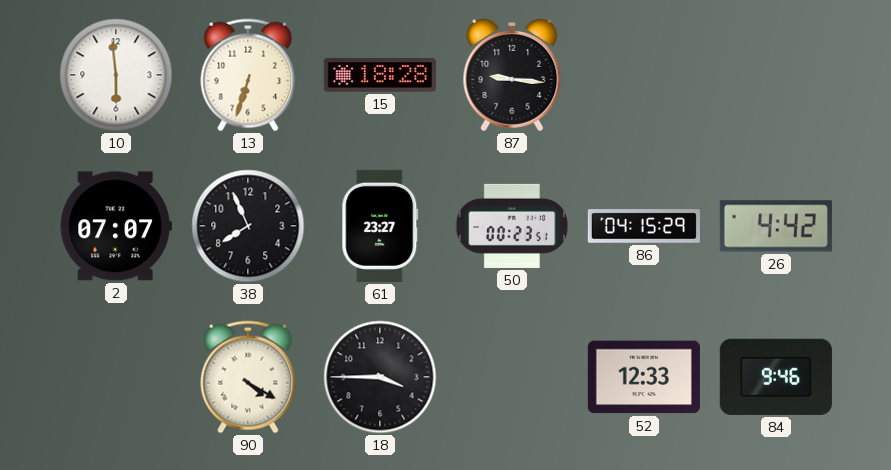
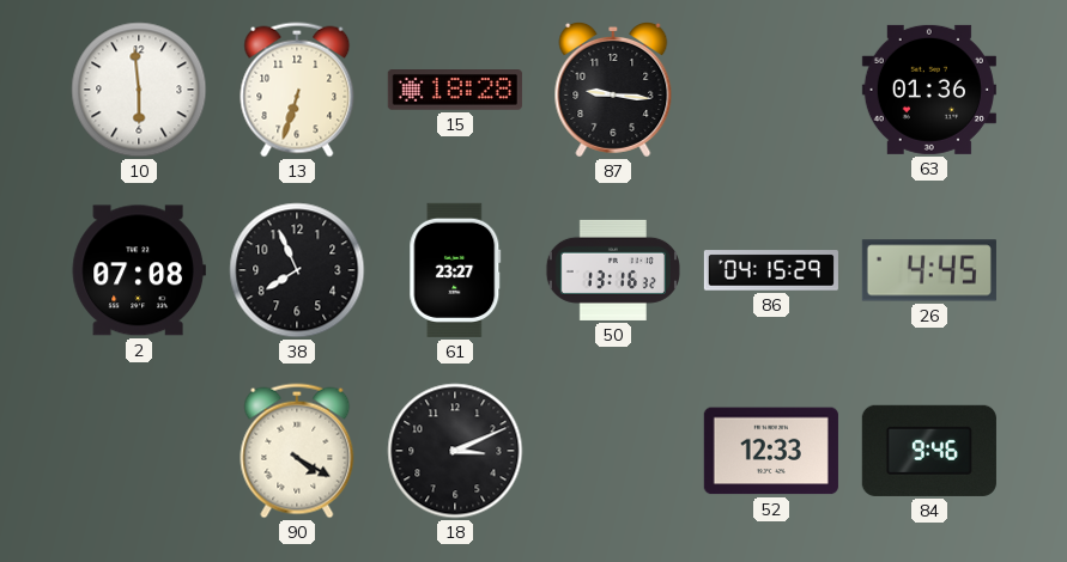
63: none -> 01:36 (929, 90)
2: 07:07 -> 07:08 (139, 270)
50: 00:23 -> 13:16 (613, 270)
26: 4:42 -> 4:45 (929, 270)
18: 3:45 -> 3:11 (455, 451)
